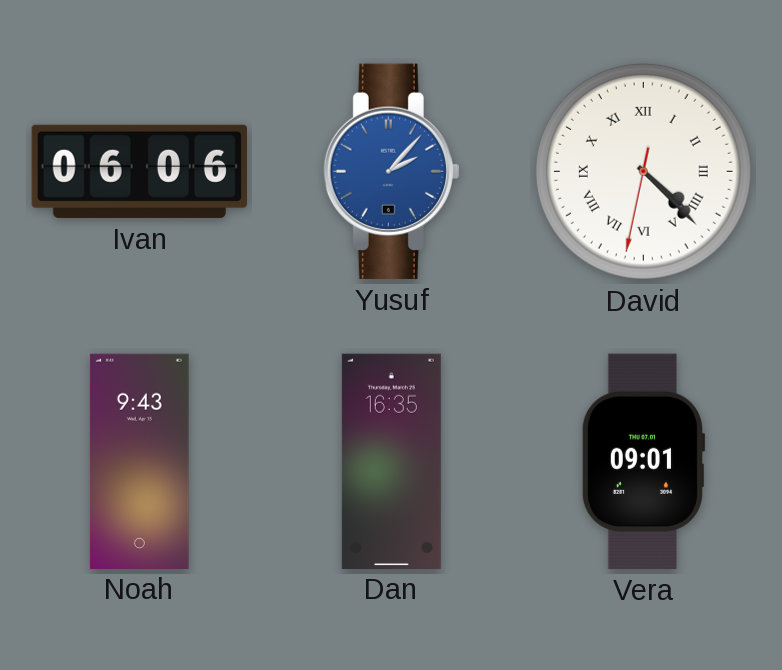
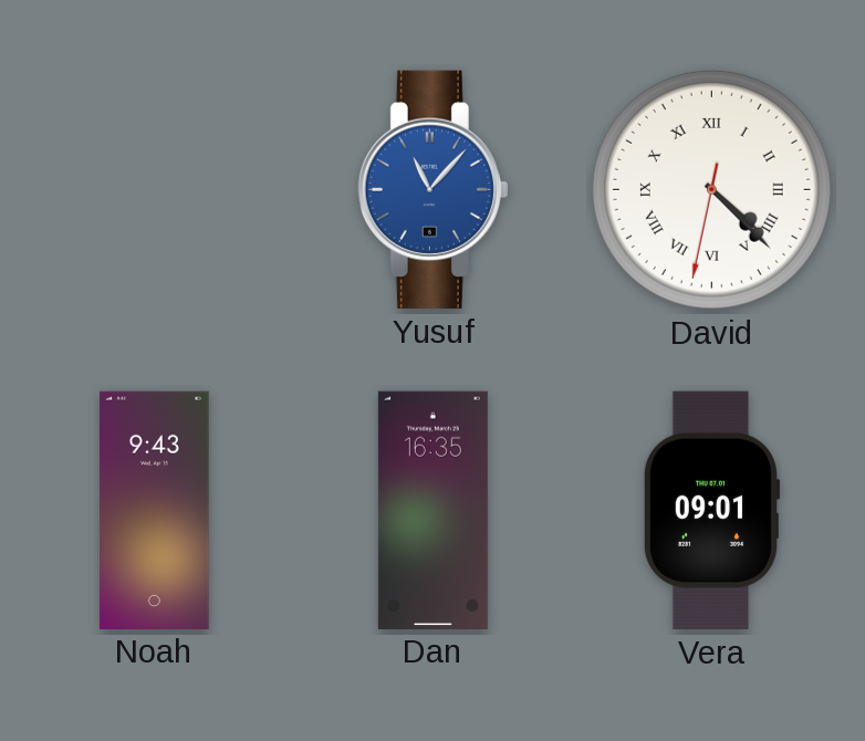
Ivan: 06:06 -> none (139, 171)
Yusuf: 2:07 -> 11:07 (433, 189)
